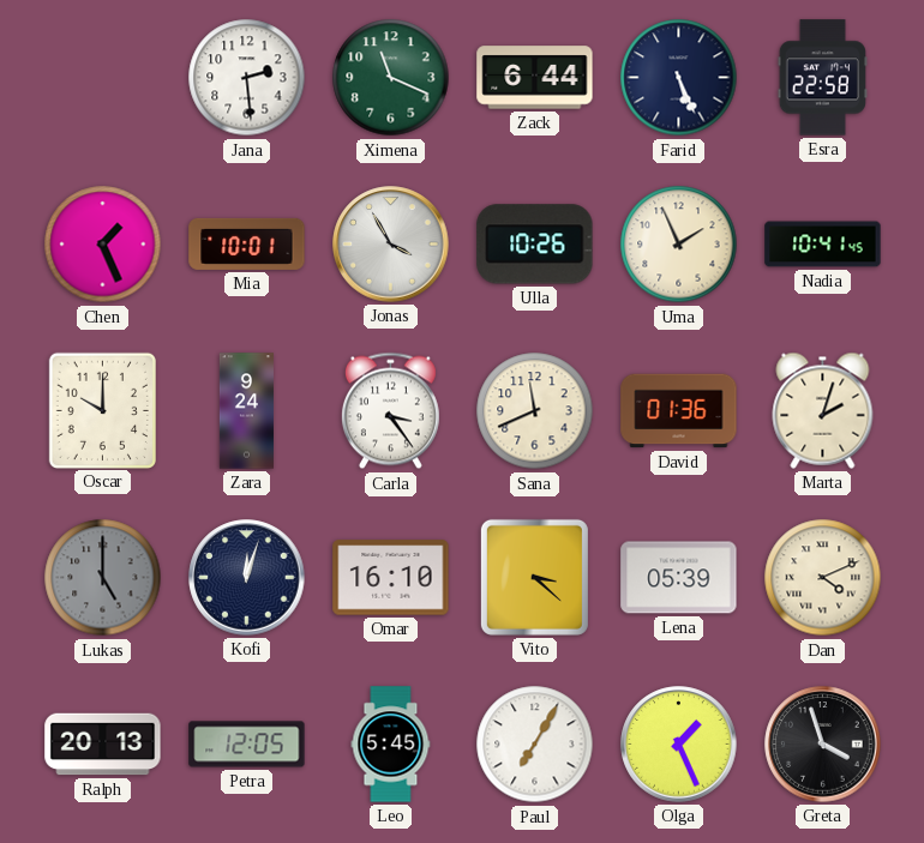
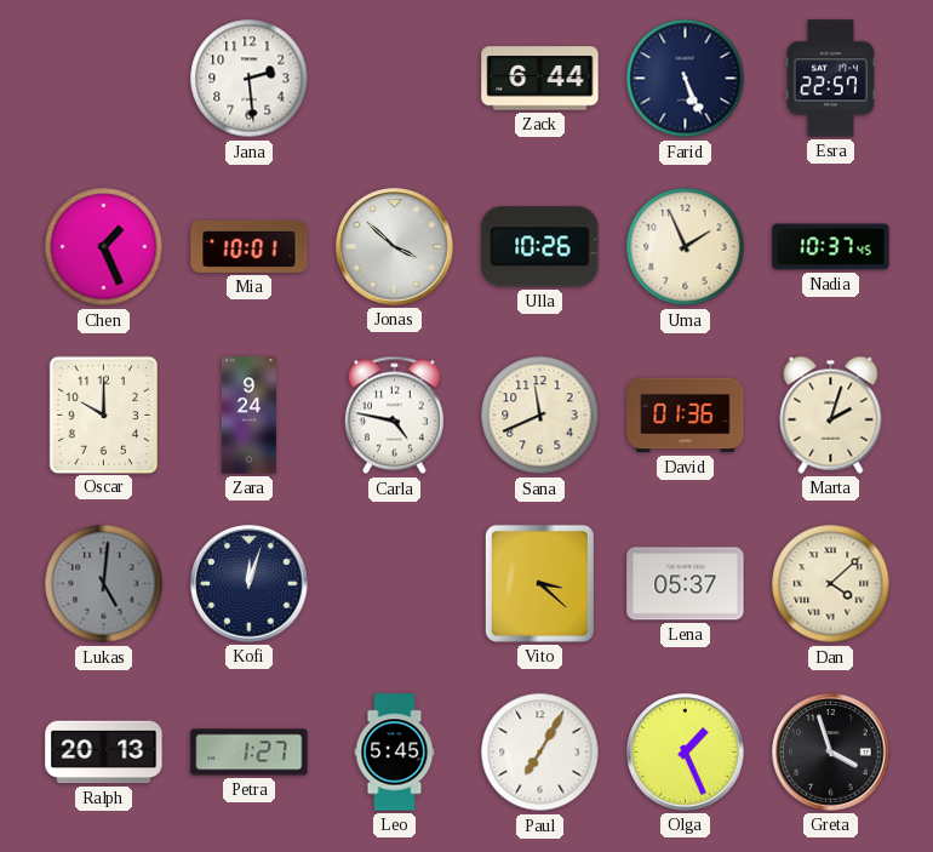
Ximena: 11:19 -> none (391, 78)
Esra: 22:58 -> 22:57 (830, 79)
Jonas: 3:55 -> 3:52 (395, 247)
Nadia: 10:41 -> 10:37 (831, 247)
Carla: 3:24 -> 4:47 (394, 416)
Lukas: 5:00 -> 5:01 (104, 584)
Omar: 16:10 -> none (391, 578)
Lena: 05:39 -> 05:37 (686, 584)
Dan: 4:11 -> 4:08 (831, 584)
Petra: 12:05 -> 1:27 (250, 753)
